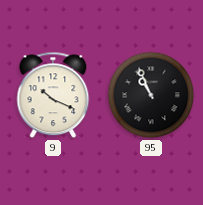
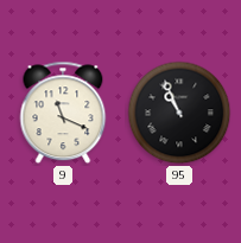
9: 10:19 -> 11:19 (63, 113)
